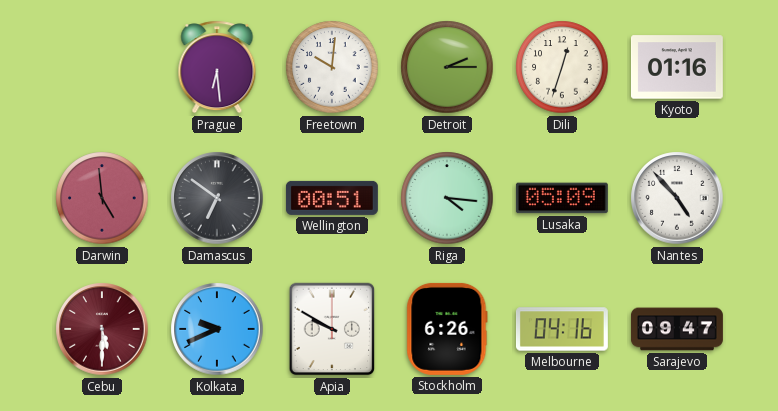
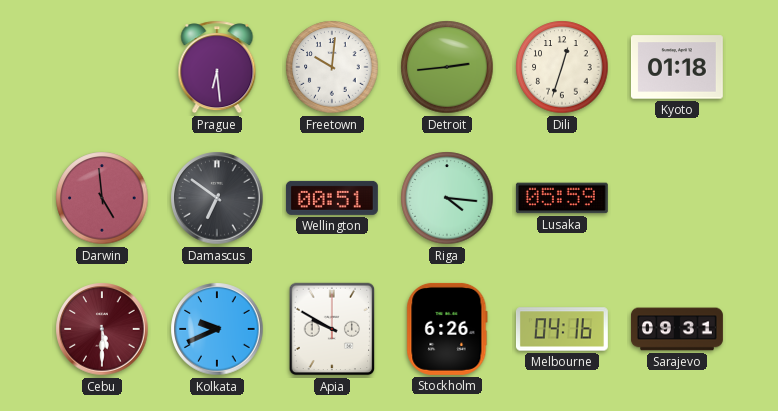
Detroit: 2:15 -> 2:44 (447, 67)
Kyoto: 01:16 -> 01:18 (677, 67)
Lusaka: 05:09 -> 05:59 (562, 198)
Nantes: 4:53 -> none (677, 198)
Sarajevo: 09:47 -> 09:31 (677, 329)
